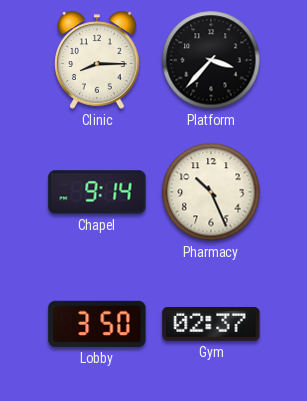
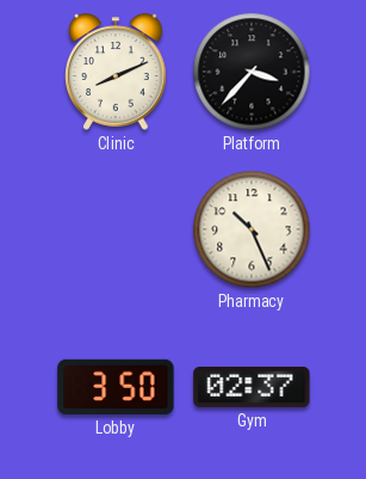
Clinic: 8:15 -> 8:11 (116, 72)
Chapel: 9:14 -> none (97, 192)
